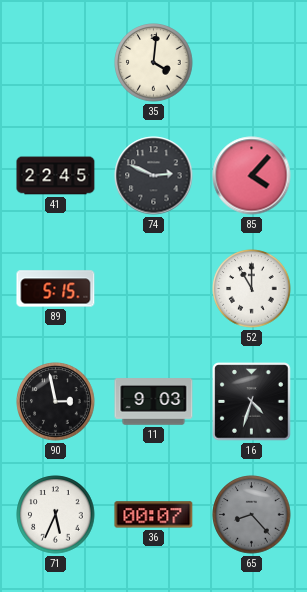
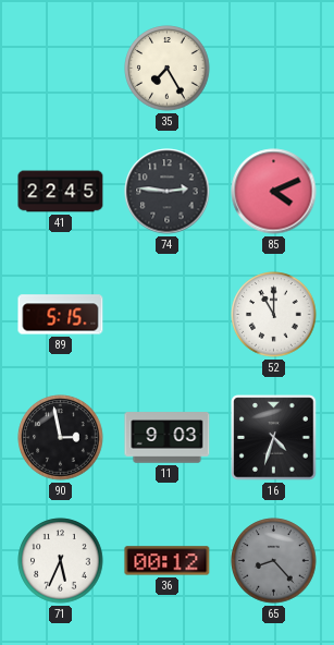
35: 4:01 -> 7:25 (168, 69)
74: 2:49 -> 2:46 (168, 192)
85: 4:07 -> 4:11 (274, 192)
36: 00:07 -> 00:12 (168, 561)
